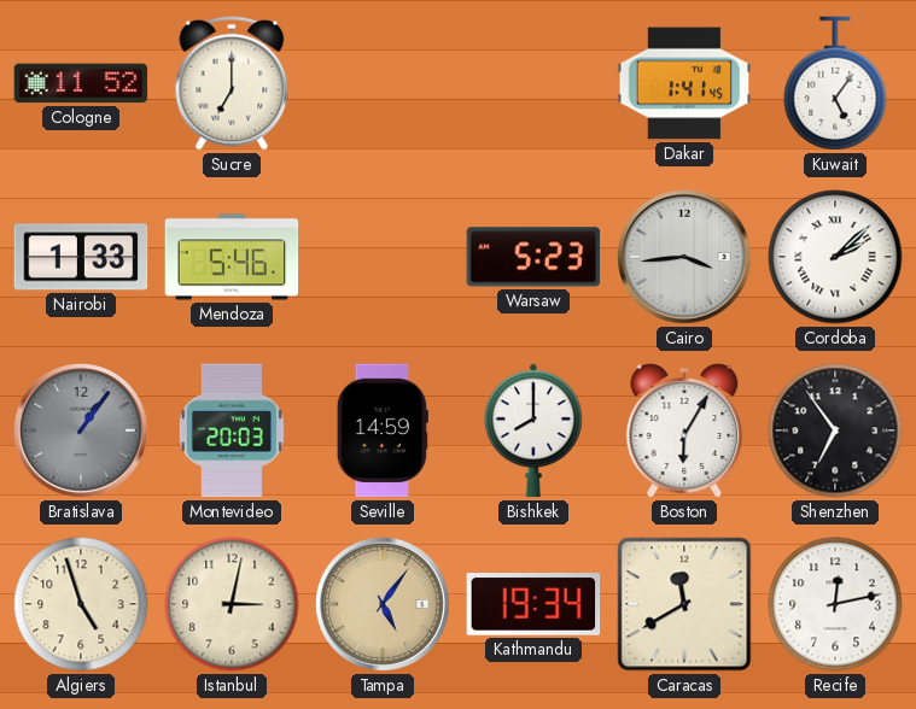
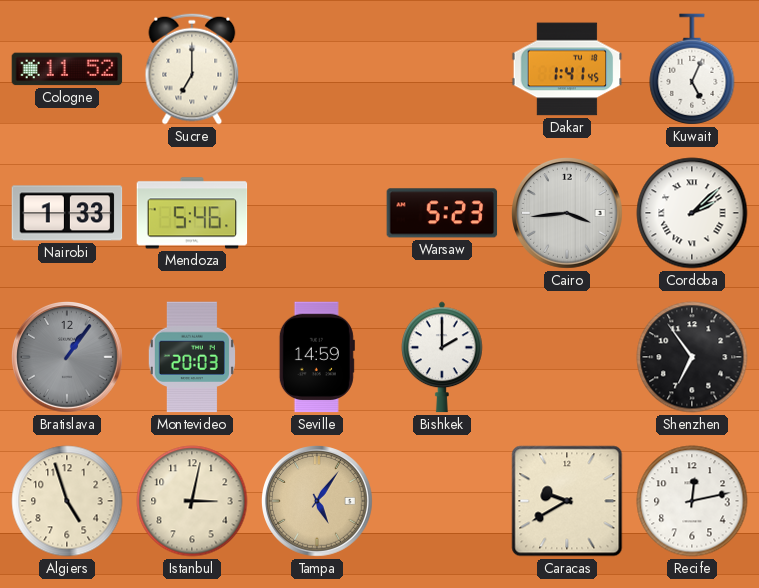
Kuwait: 5:06 -> 5:04 (692, 69)
Bishkek: 8:00 -> 2:00 (443, 357)
Boston: 6:05 -> none (684, 430)
Kathmandu: 19:34 -> none (533, 604)
Caracas: 11:40 -> 9:40 (567, 501)
